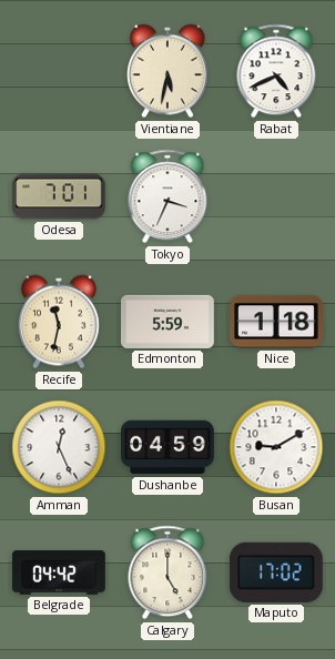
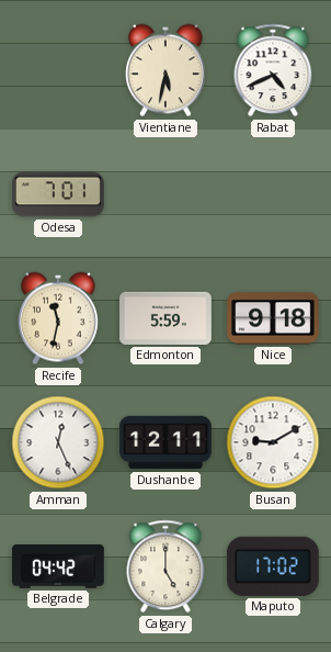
Tokyo: 3:34 -> none (167, 196)
Nice: 1:18 -> 9:18 (274, 318)
Dushanbe: 04:59 -> 12:11 (167, 442)
